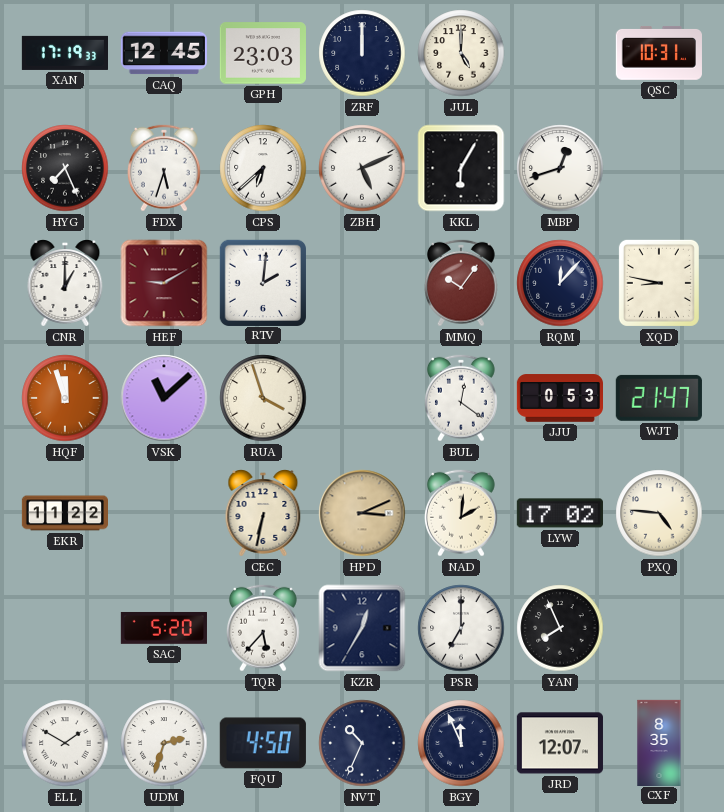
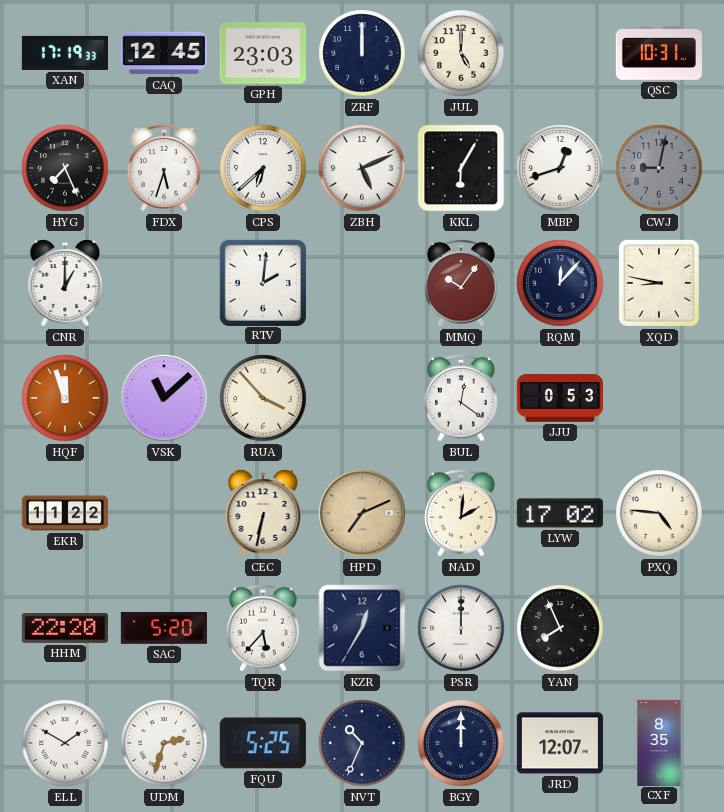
CWJ: none -> 9:02 (659, 168)
HEF: 9:10 -> none (164, 283)
RUA: 3:57 -> 3:53 (263, 398)
WJT: 21:47 -> none (659, 398)
HPD: 3:11 -> 7:11 (362, 513)
HHM: none -> 22:20 (65, 628)
PSR: 7:00 -> 12:00 (461, 628)
FQU: 4:50 -> 5:25 (263, 743)
BGY: 11:56 -> 12:00 (461, 743)
